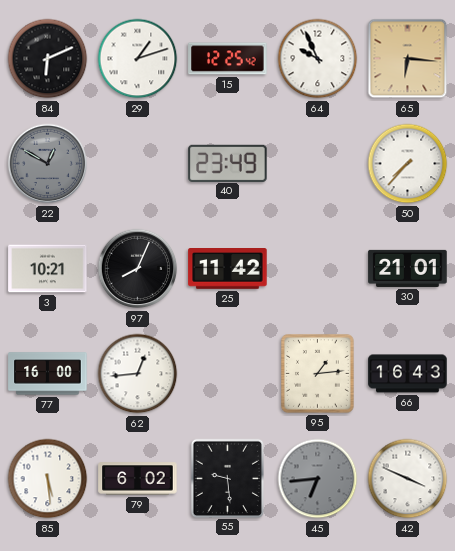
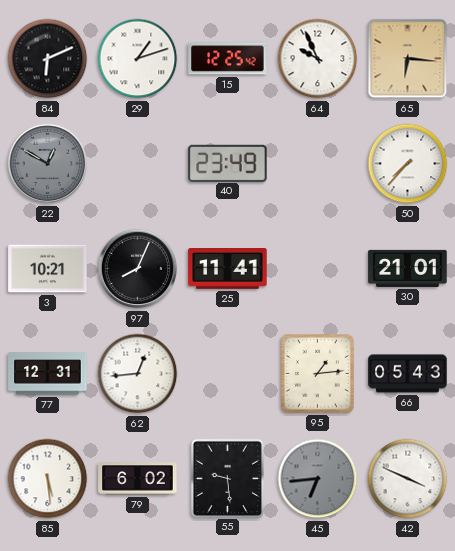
25: 11:42 -> 11:41 (228, 269)
77: 16:00 -> 12:31 (48, 374)
66: 16:43 -> 05:43 (408, 374)
